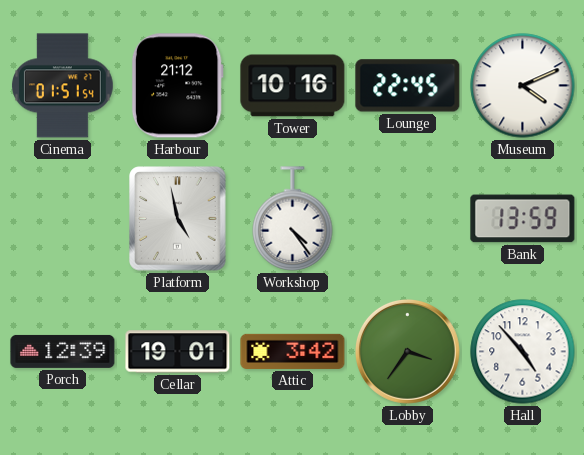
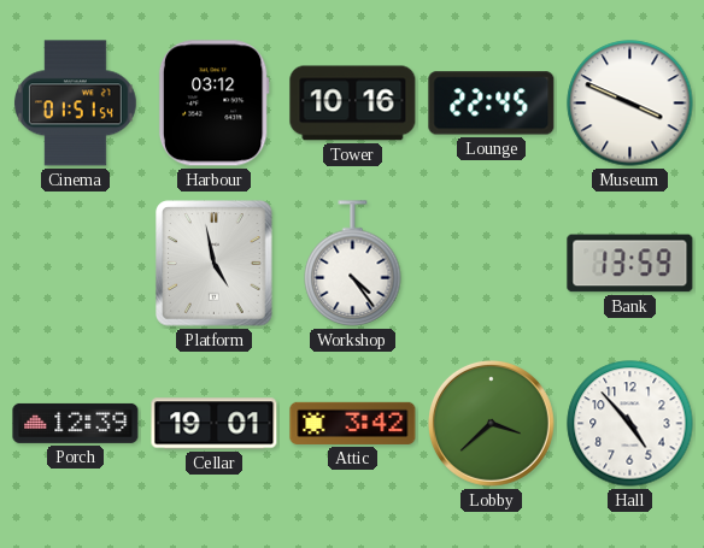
Harbour: 21:12 -> 03:12 (213, 104)
Museum: 4:11 -> 3:49 (630, 104)
Lobby: 3:36 -> 3:38 (491, 423)
